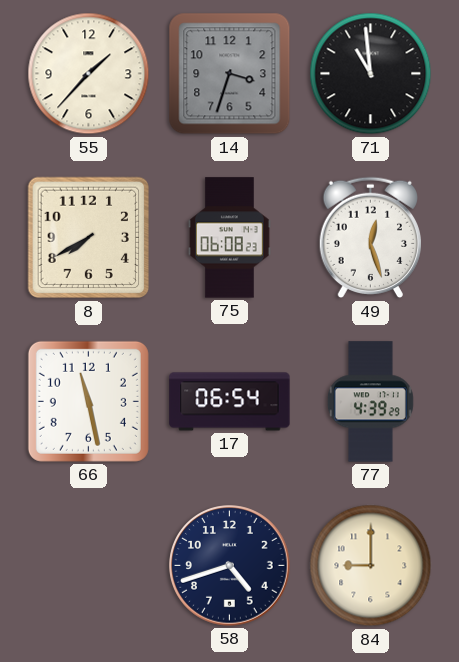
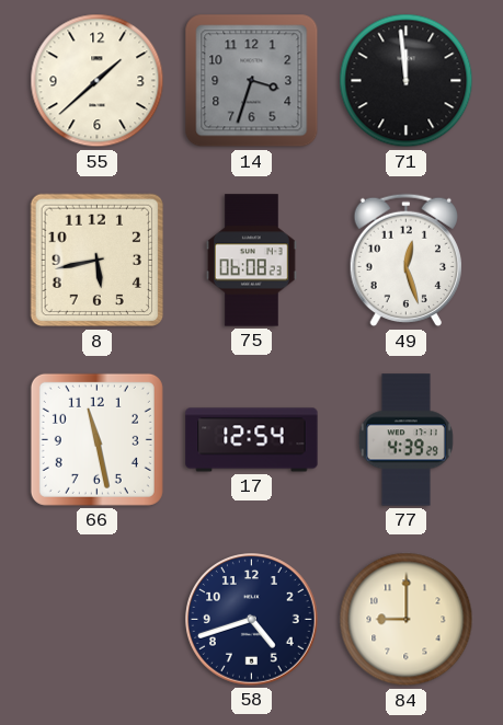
55: 1:37 -> 1:38 (98, 81)
71: 10:59 -> 11:59 (407, 81)
8: 7:40 -> 5:43 (98, 261)
17: 06:54 -> 12:54 (252, 440)
